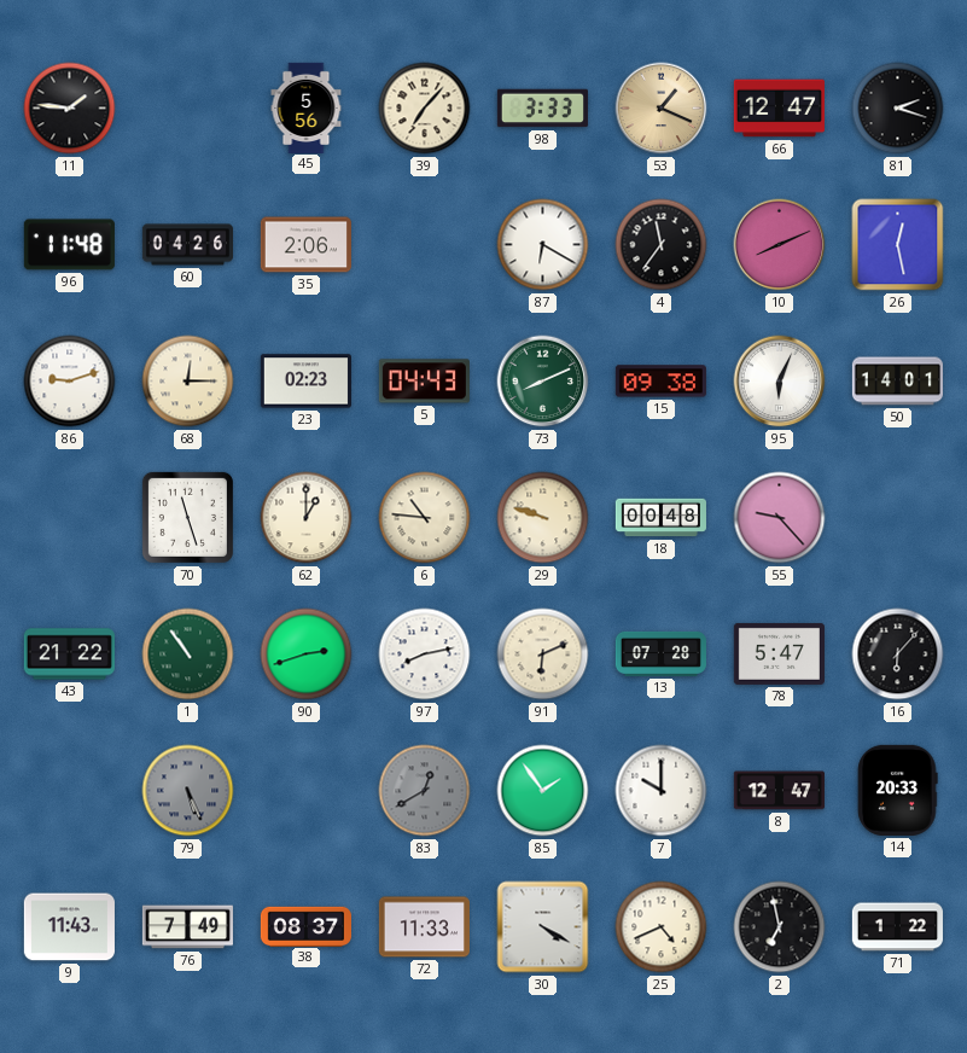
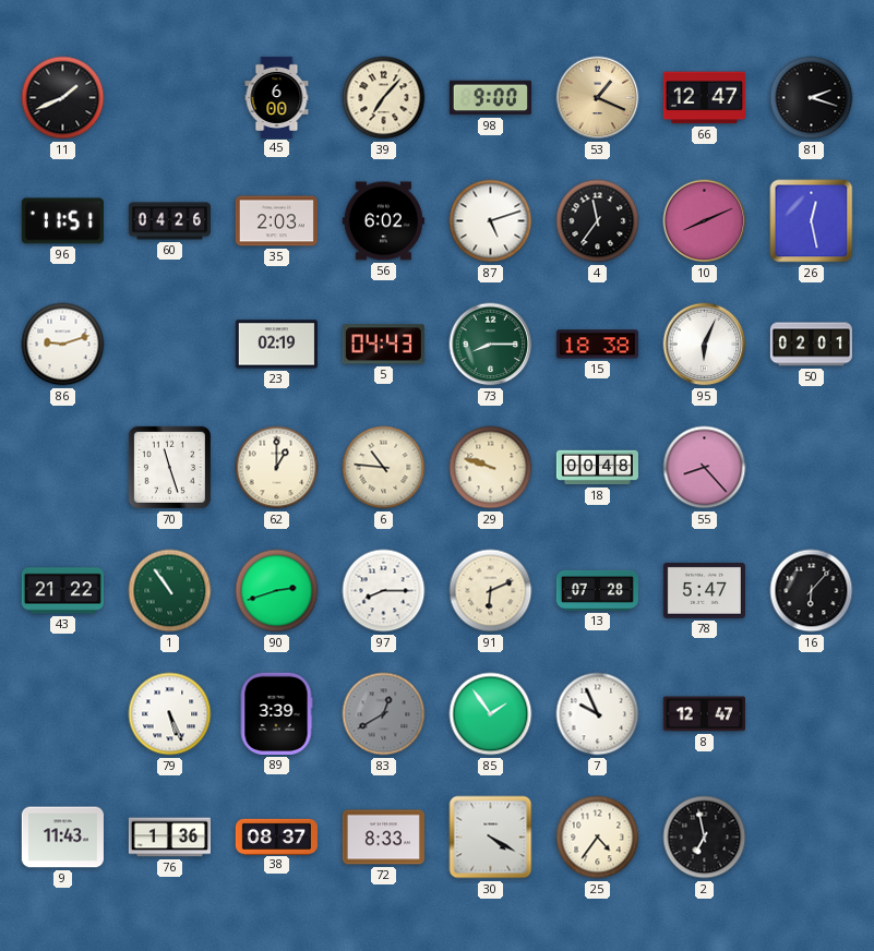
11: 1:46 -> 1:41 (63, 98)
45: 5:56 -> 6:00 (277, 97)
98: 3:33 -> 9:00 (490, 98)
96: 11:48 -> 11:51 (62, 221)
35: 2:06 -> 2:03 (276, 221)
56: none -> 6:02 (383, 221)
87: 6:20 -> 5:12 (491, 221)
68: 12:15 -> none (188, 382)
23: 02:23 -> 02:19 (276, 345)
73: 8:11 -> 8:15 (491, 345)
15: 09:38 -> 18:38 (597, 345)
50: 14:01 -> 02:01 (811, 345)
55: 9:23 -> 8:23 (705, 468)
97: 8:13 -> 8:15 (384, 591)
79 dial: grey -> white (170, 714)
89: none -> 3:39 (276, 713)
7: 10:00 -> 9:56 (598, 714)
14: 20:33 -> none (898, 790)
76: 7:49 -> 1:36 (169, 838)
72: 11:33 -> 8:33 (383, 838)
25: 4:41 -> 4:36 (598, 838)
71: 1:22 -> none (897, 927)
